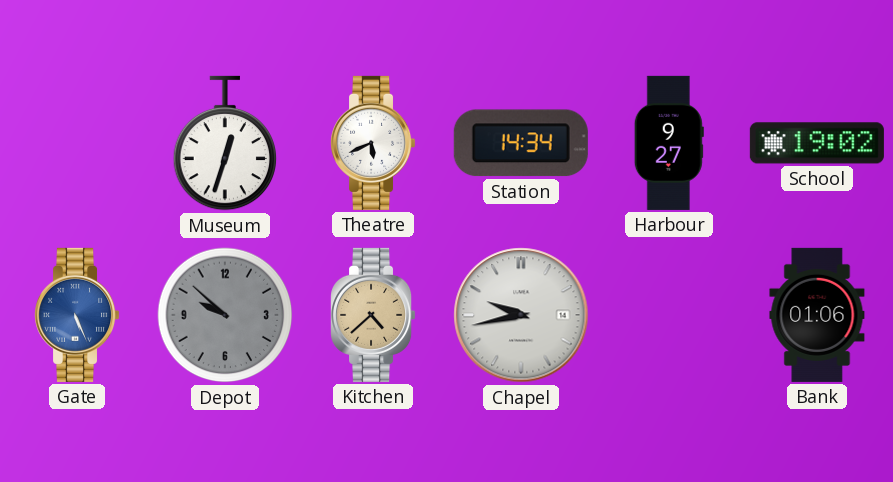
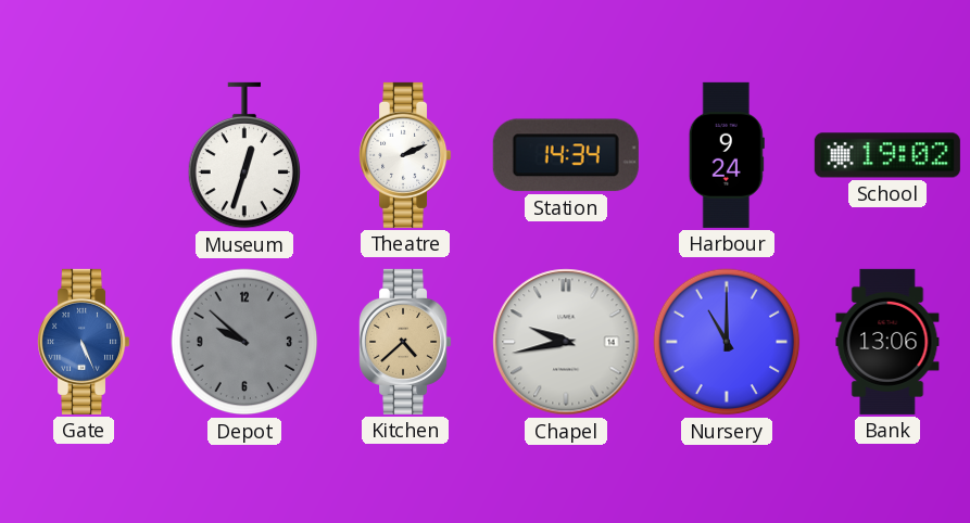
Theatre: 5:41 -> 2:11 (405, 155)
Harbour: 9:27 -> 9:24 (727, 155)
Nursery: none -> 11:00 (727, 342)
Bank: 01:06 -> 13:06 (887, 342)
